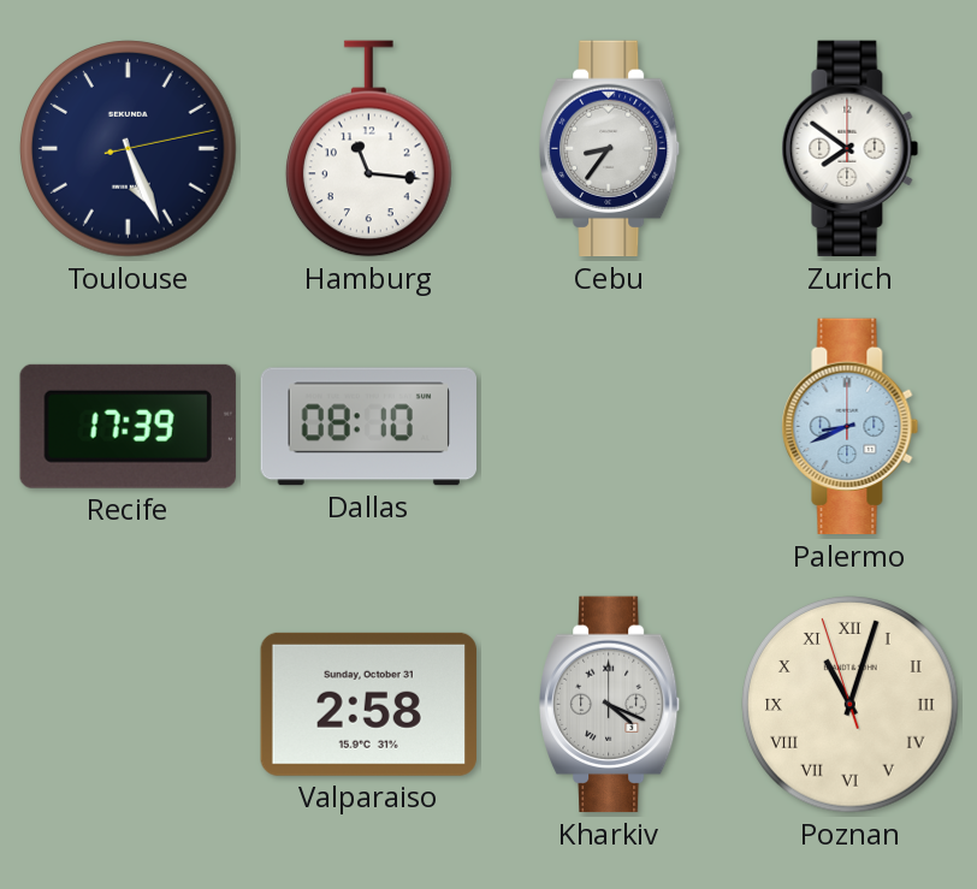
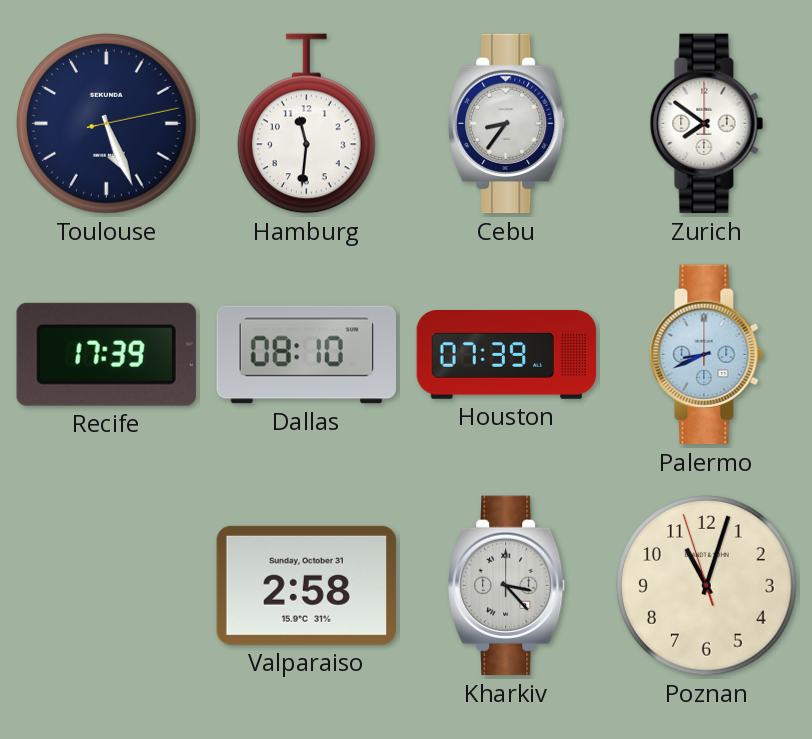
Hamburg: 11:16 -> 11:31 (306, 124)
Houston: none -> 07:39 (507, 355)
Kharkiv: 4:19 -> 3:23 (508, 586)
Poznan numerals: Roman -> Arabic (707, 586)
